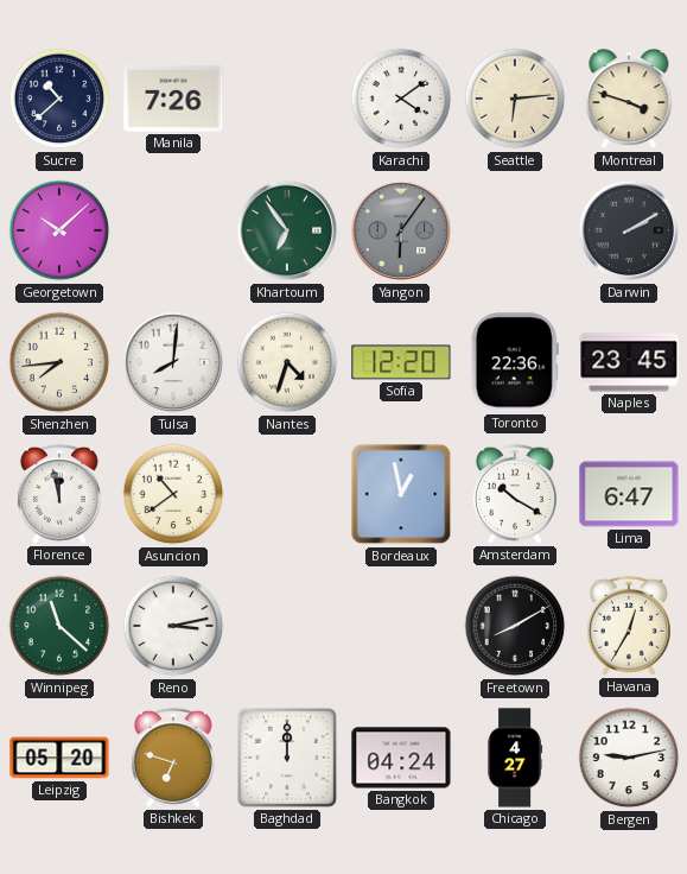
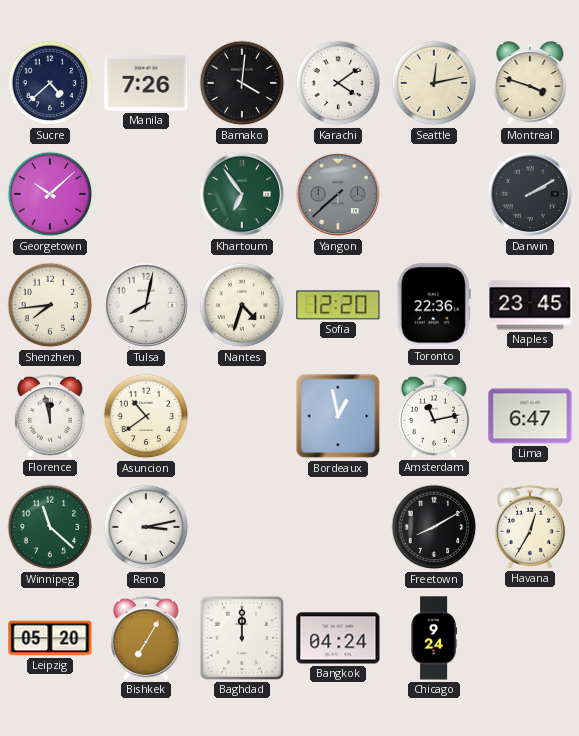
Sucre: 10:38 -> 4:38 (50, 83)
Bamako: none -> 4:01 (242, 83)
Seattle: 6:14 -> 12:13 (434, 83)
Yangon: 6:06 -> 7:38 (338, 194)
Tulsa: 8:01 -> 8:02 (146, 305)
Amsterdam: 10:20 -> 11:13 (434, 416)
Bishkek: 6:48 -> 7:05 (146, 638)
Chicago: 4:27 -> 9:24 (434, 638)
Bergen: 9:13 -> none (629, 758)
